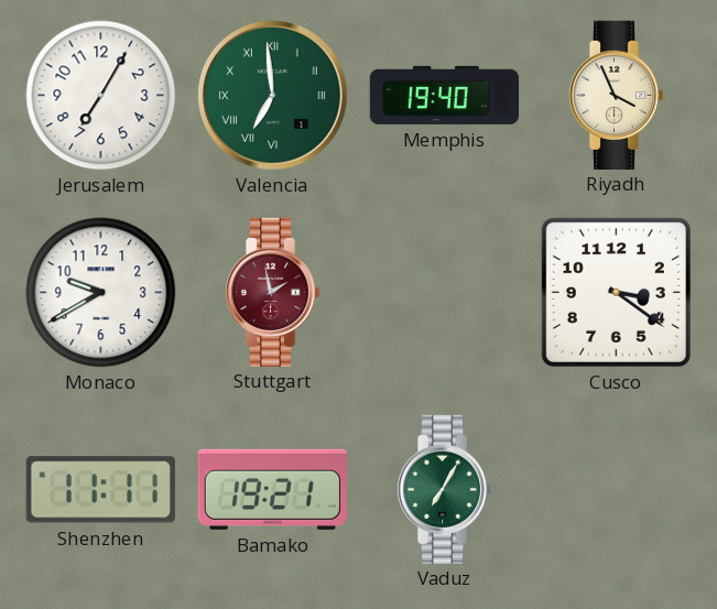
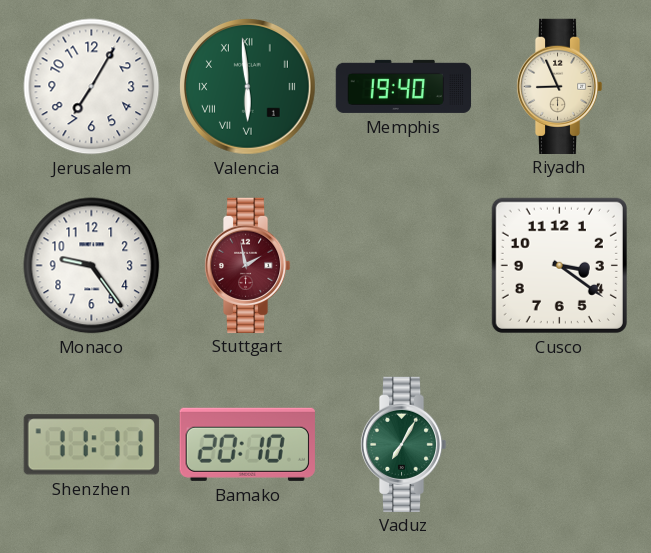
Valencia: 6:59 -> 5:59 (248, 87)
Riyadh: 3:56 -> 8:56 (559, 86)
Monaco: 9:40 -> 9:24 (92, 266)
Bamako: 19:21 -> 20:10 (247, 444)
